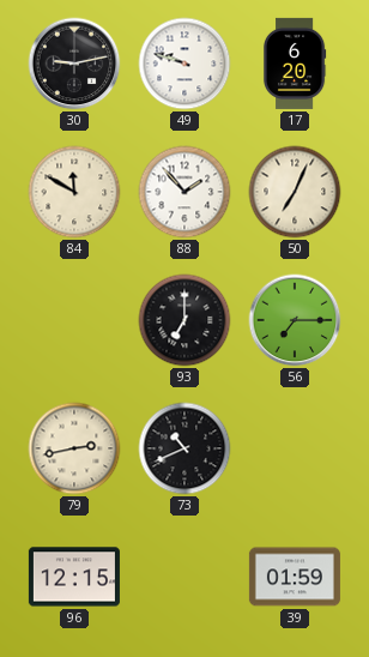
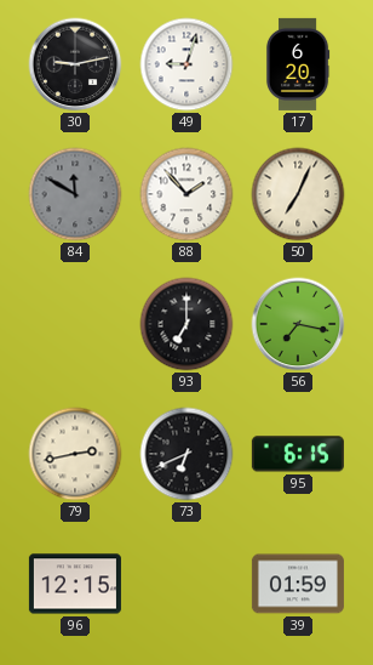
49: 9:48 -> 9:03 (187, 64)
84 dial: cream -> grey (75, 194)
56: 7:15 -> 7:17 (298, 324)
73: 10:41 -> 6:41 (187, 454)
95: none -> 6:15 (298, 454)
